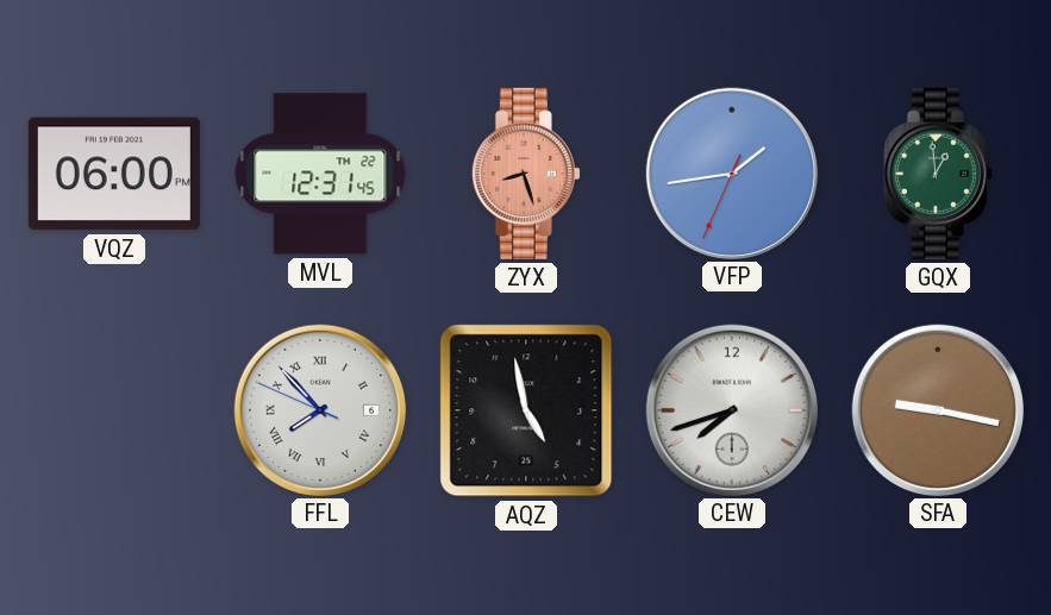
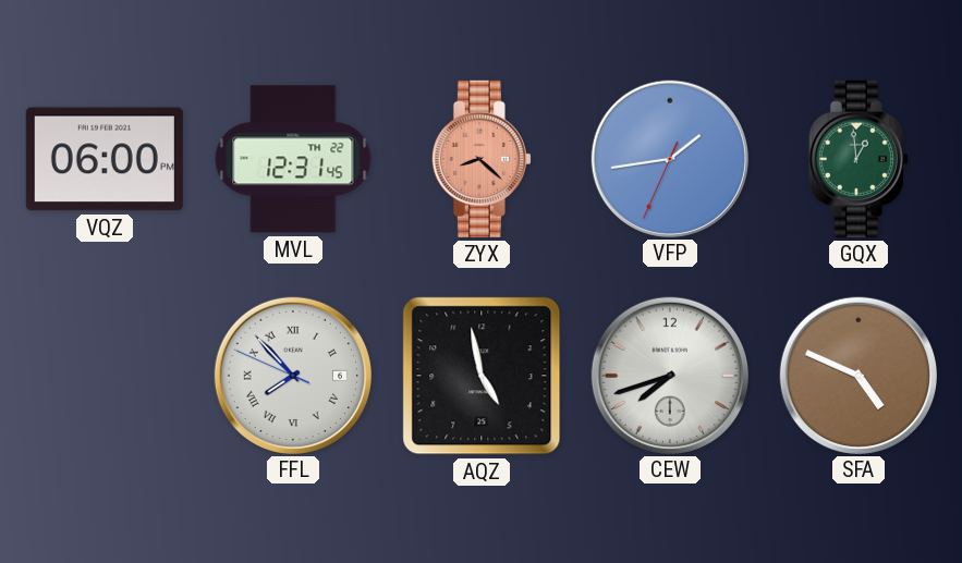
ZYX: 8:27 -> 8:22 (482, 159)
SFA: 9:17 -> 4:49 (857, 375)
